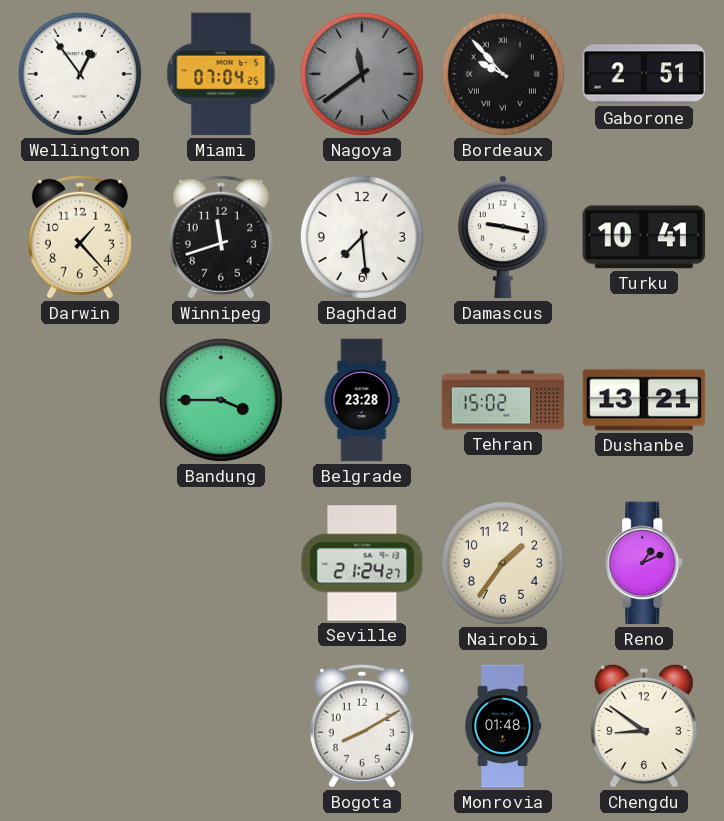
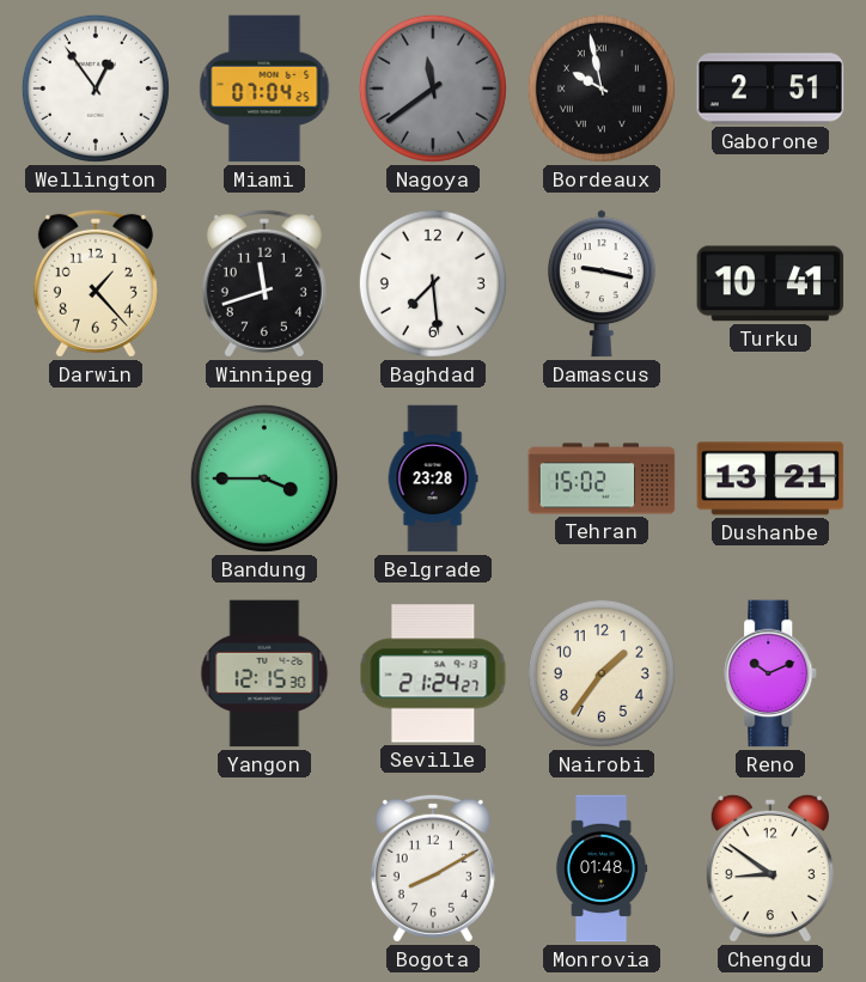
Bordeaux: 9:53 -> 9:58 (602, 89)
Yangon: none -> 12:15 (264, 673)
Reno: 1:11 -> 10:11 (772, 673)
